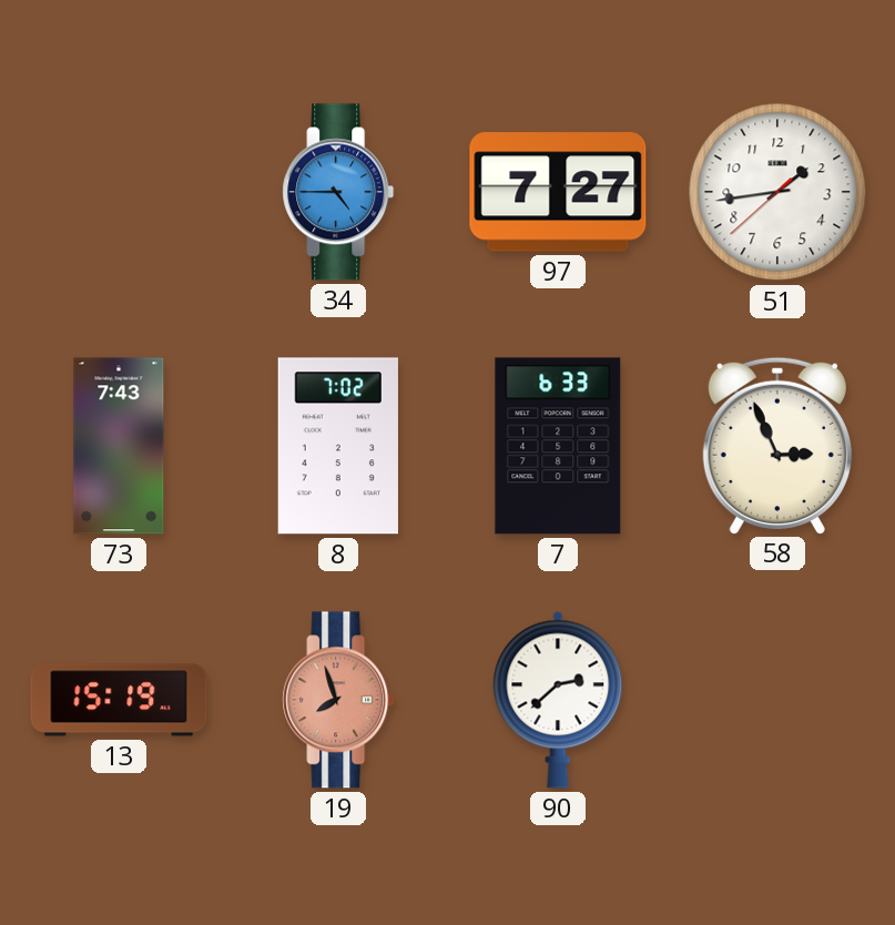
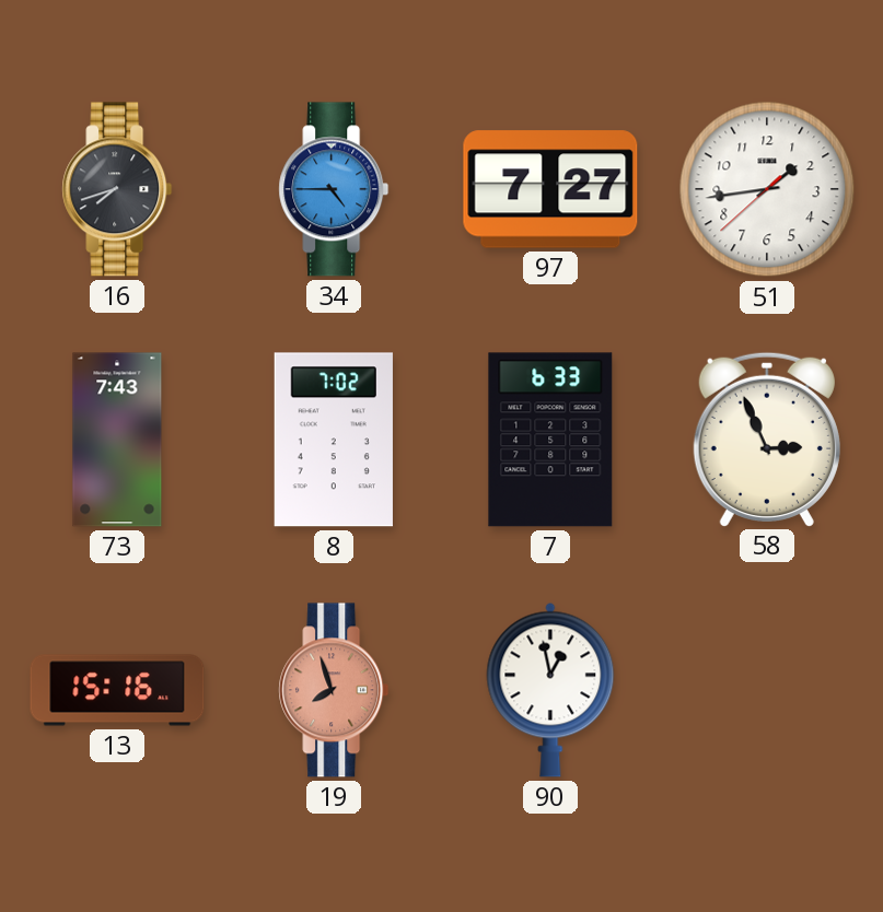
16: none -> 7:42 (117, 189)
13: 15:19 -> 15:16 (117, 690)
90: 2:38 -> 12:58 (550, 690)
